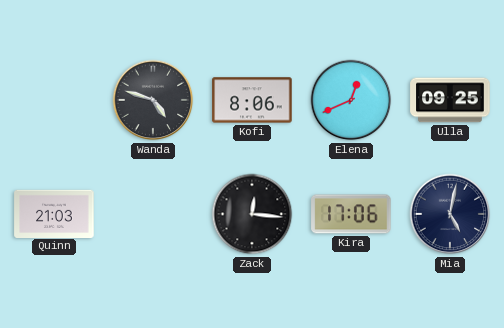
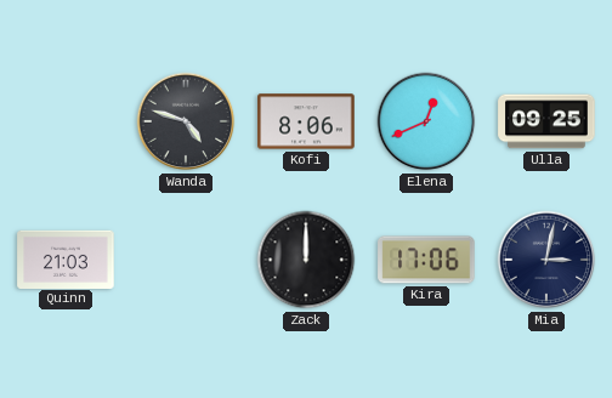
Zack: 12:16 -> 12:00 (306, 260)
Mia: 5:02 -> 3:02 (546, 260)
